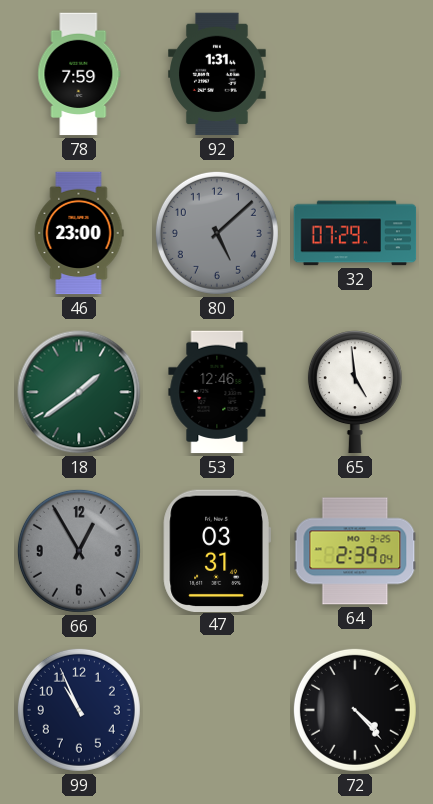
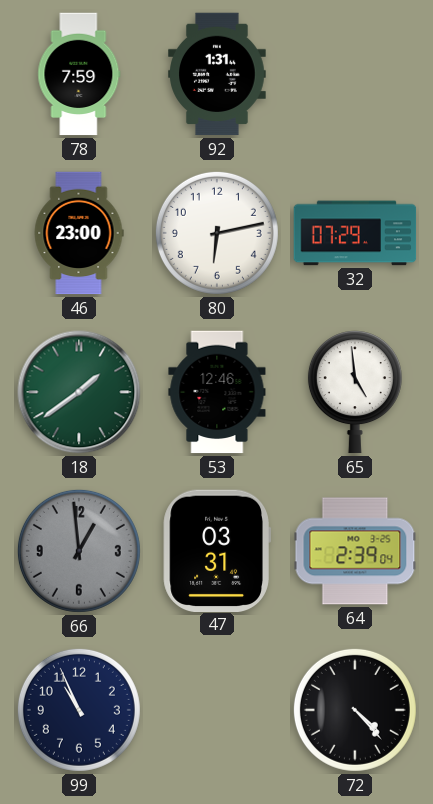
80: 5:08 -> 6:13 (217, 233)
80 dial: grey -> white (217, 233)
66: 12:55 -> 12:59 (79, 551)
